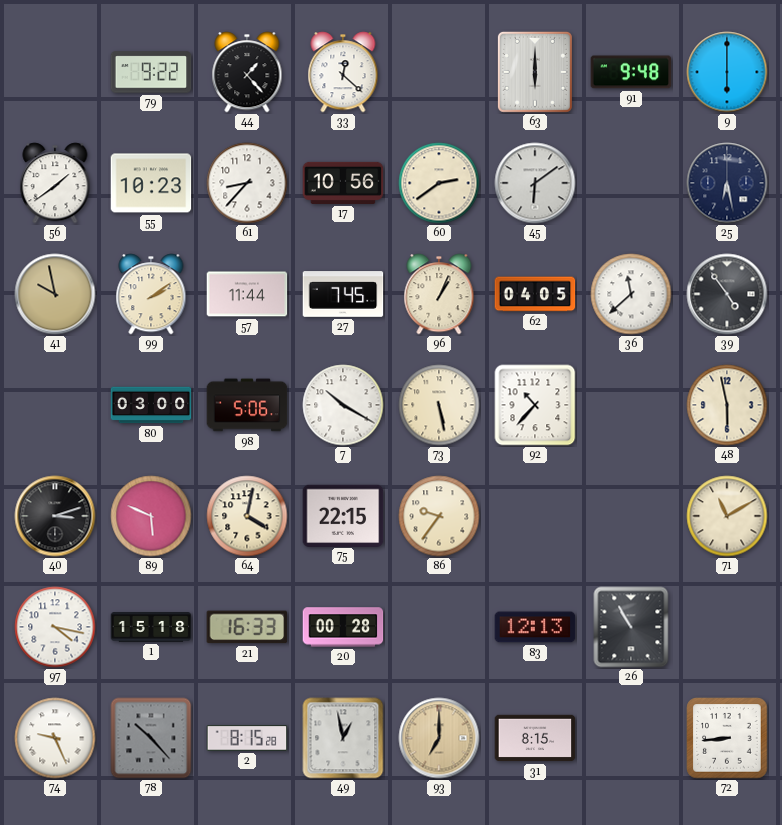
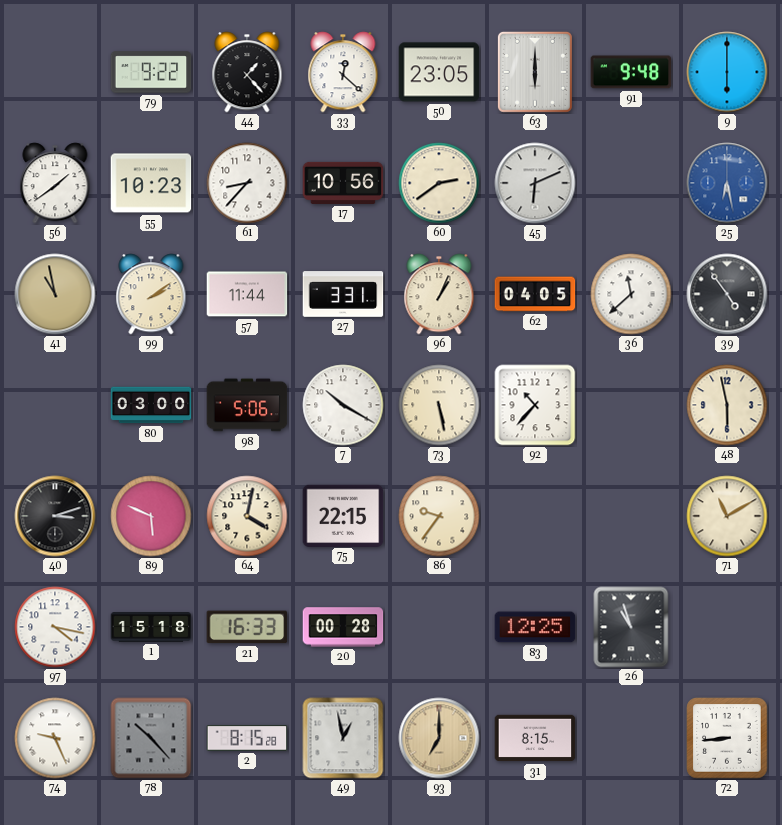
50: none -> 23:05 (439, 72)
45: 6:09 -> 6:11 (535, 183)
25 dial: navy -> blue (727, 183)
41: 9:58 -> 10:58 (55, 294)
27: 7:45 -> 3:31 (343, 294)
83: 12:13 -> 12:25 (535, 627)
26: 10:55 -> 10:57 (631, 627)
